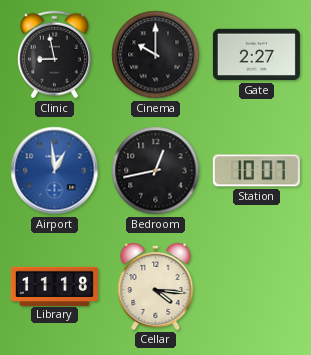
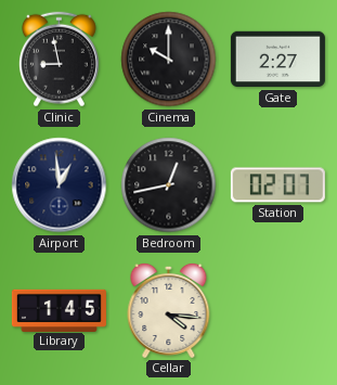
Airport dial: blue -> navy (60, 185)
Station: 10:07 -> 02:07 (277, 185)
Library: 11:18 -> 1:45 (59, 310)
